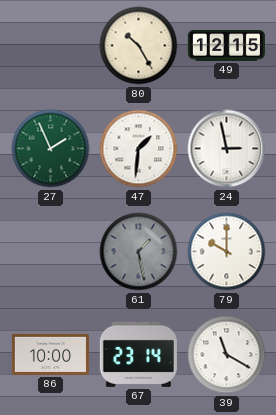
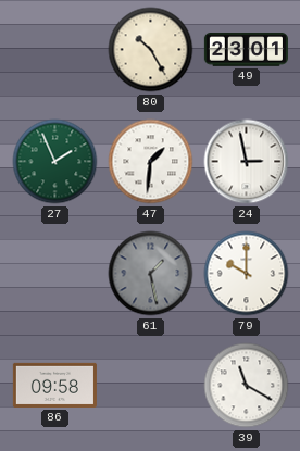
49: 12:15 -> 23:01 (246, 50)
86: 10:00 -> 09:58 (54, 385)
67: 23:14 -> none (138, 354)
